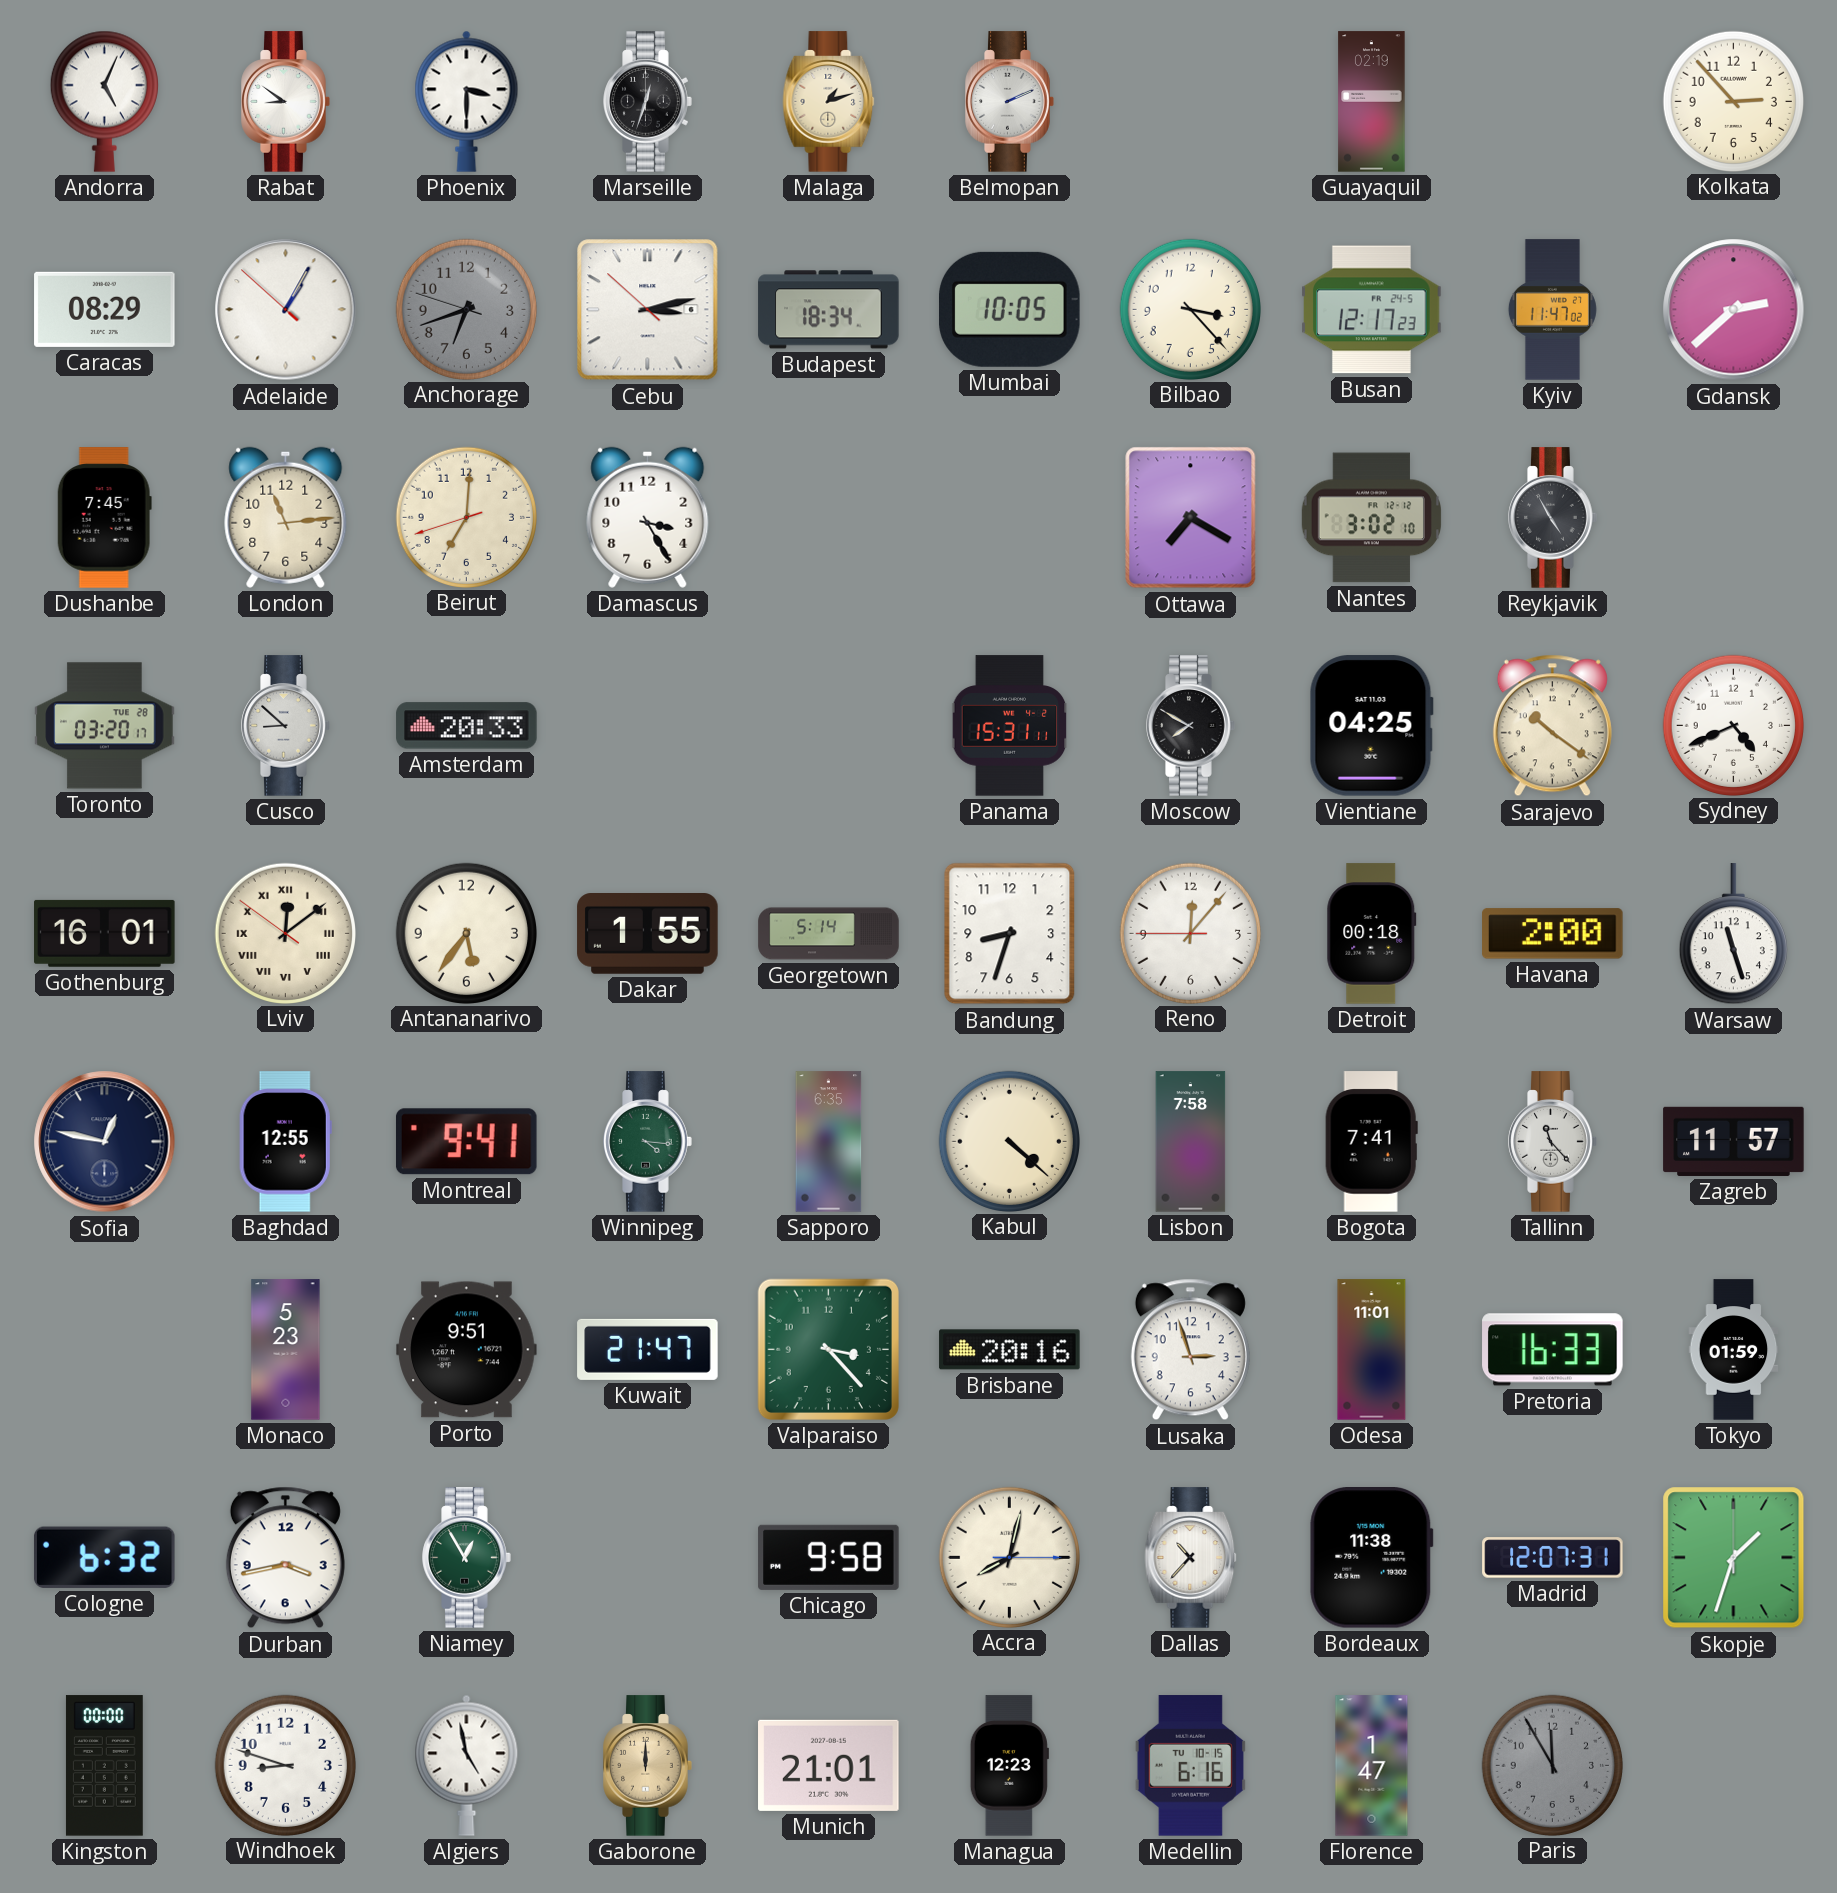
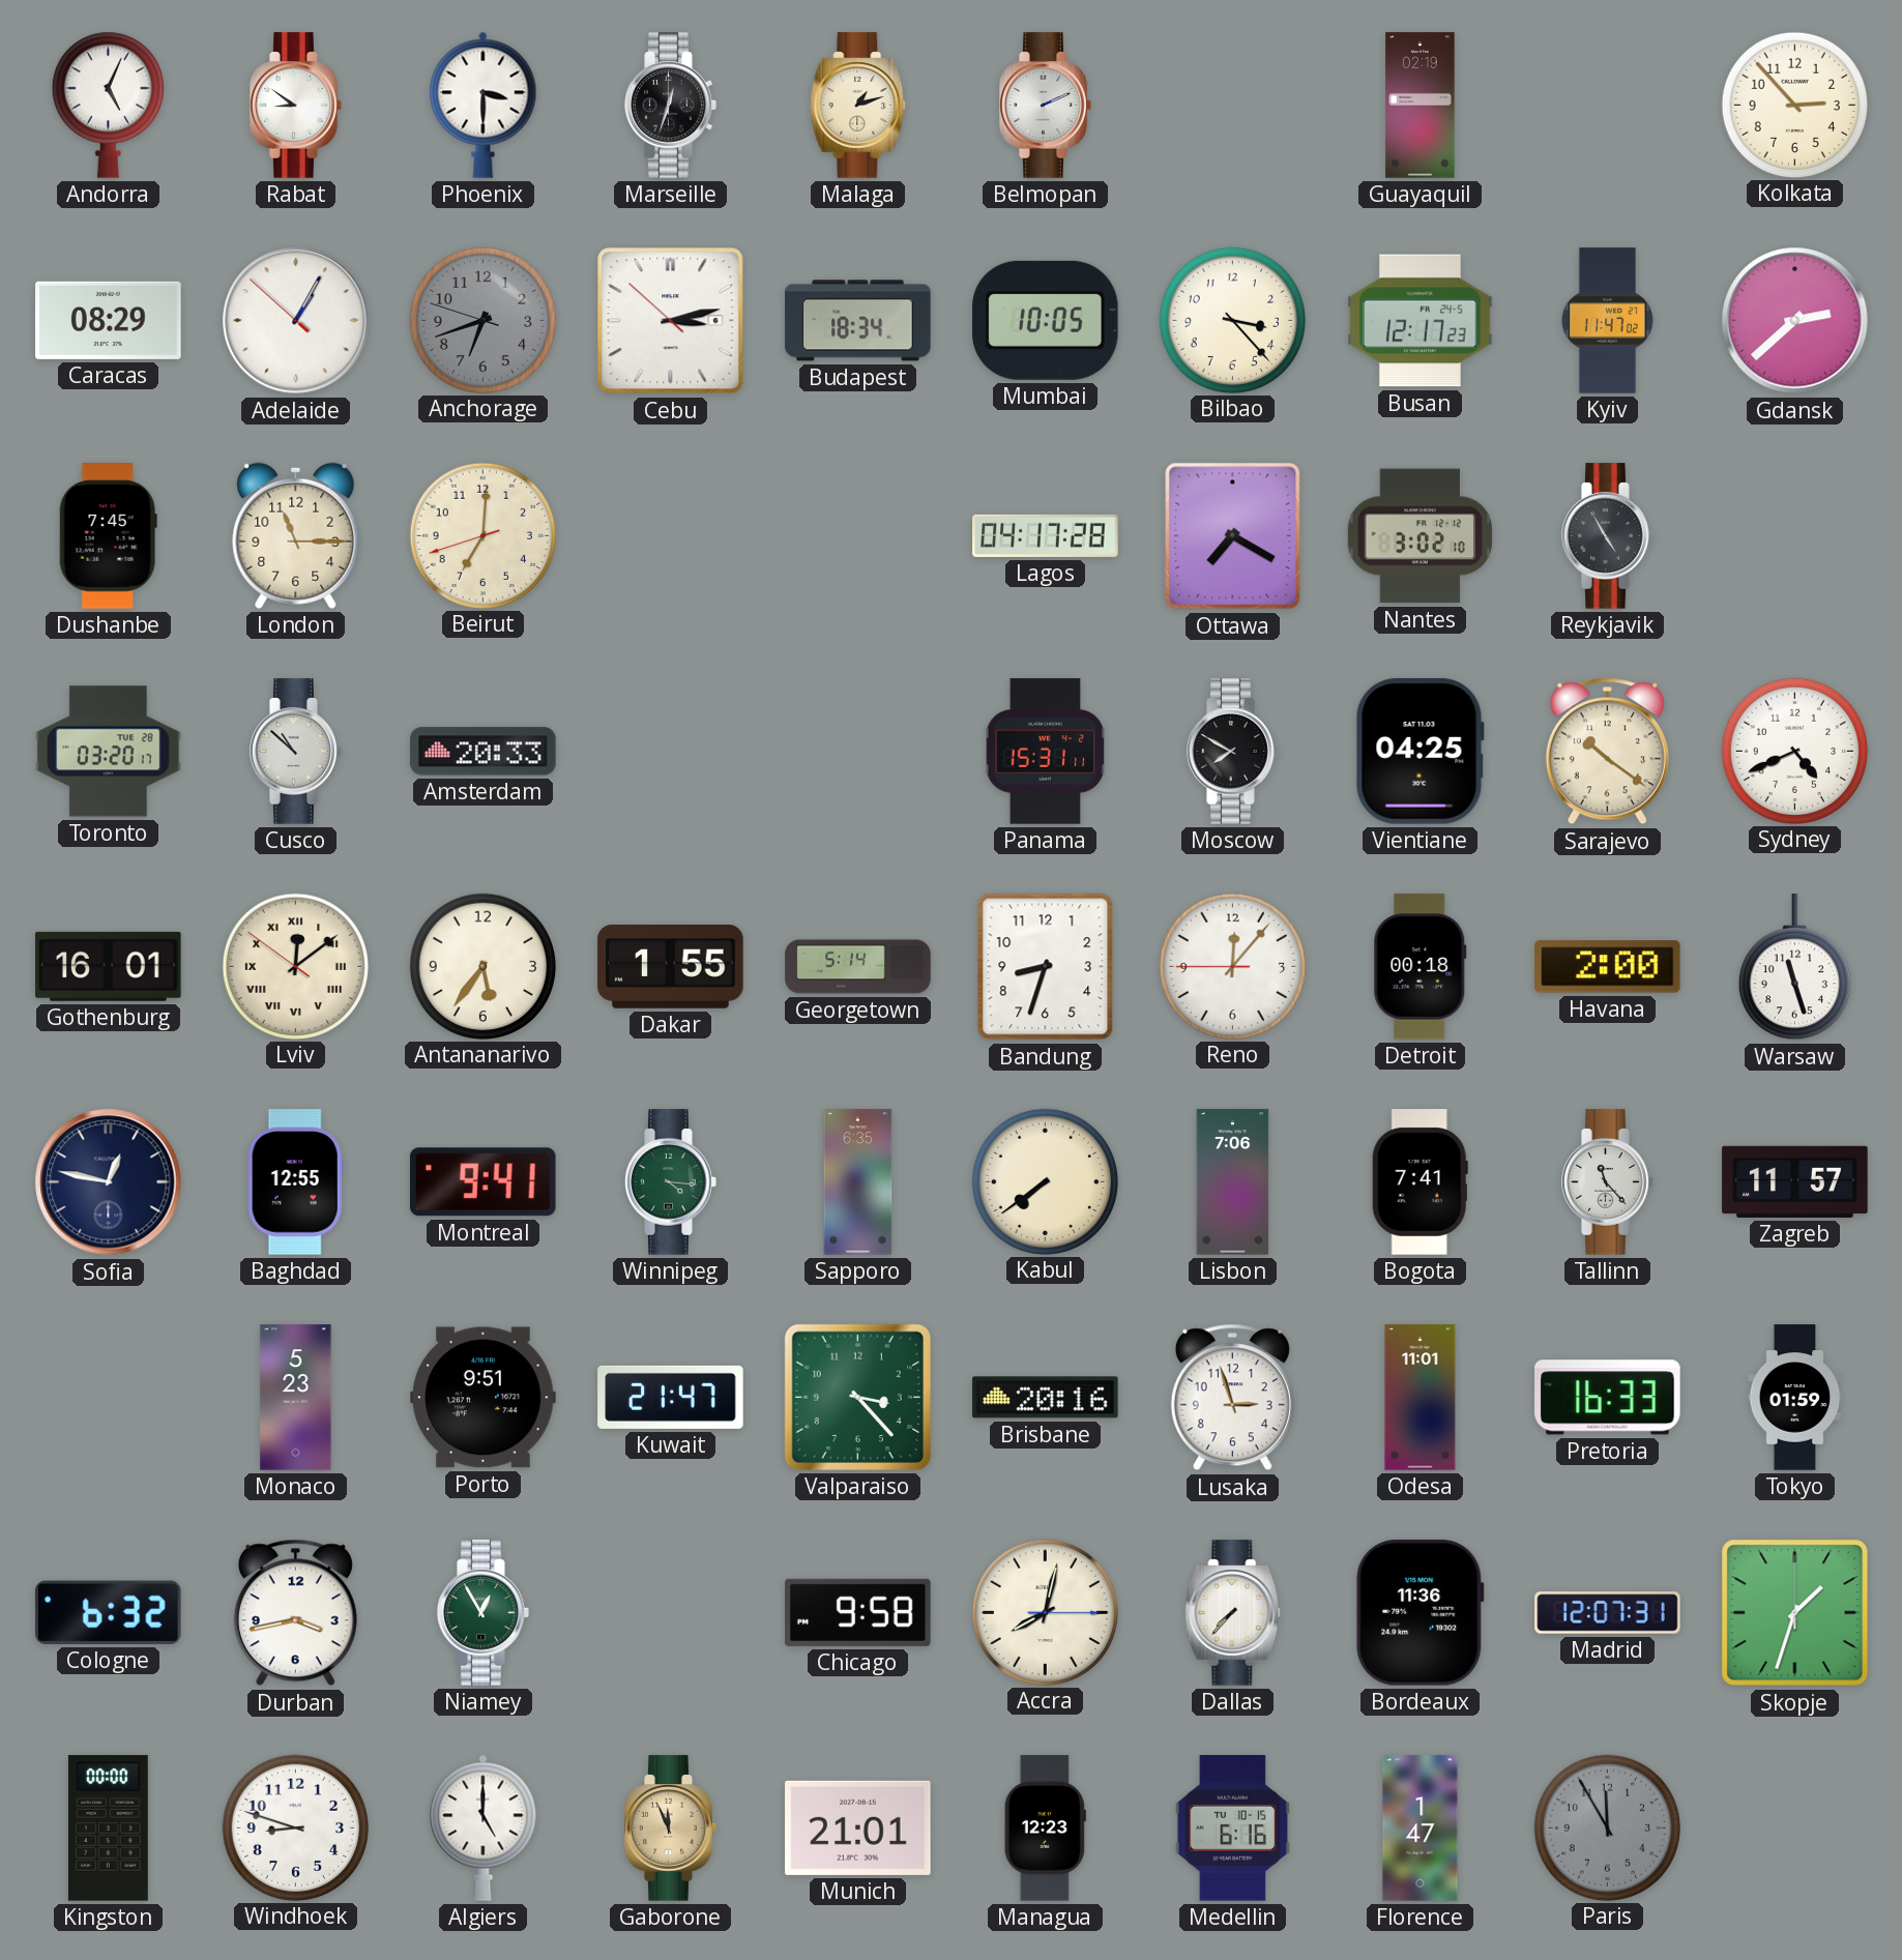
London: 11:14 -> 11:15 (296, 535)
Damascus: 3:25 -> none (648, 517)
Lagos: none -> 04:17 (1046, 535)
Cusco: 8:52 -> 10:52 (296, 752)
Kabul: 4:22 -> 7:39 (1045, 1181)
Lisbon: 7:58 -> 7:06 (1233, 1182)
Dallas: 10:37 -> 7:37 (1233, 1613)
Bordeaux: 11:38 -> 11:36 (1421, 1613)
Algiers: 4:58 -> 5:00 (484, 1827)
Gaborone: 12:00 -> 11:56 (671, 1829)
